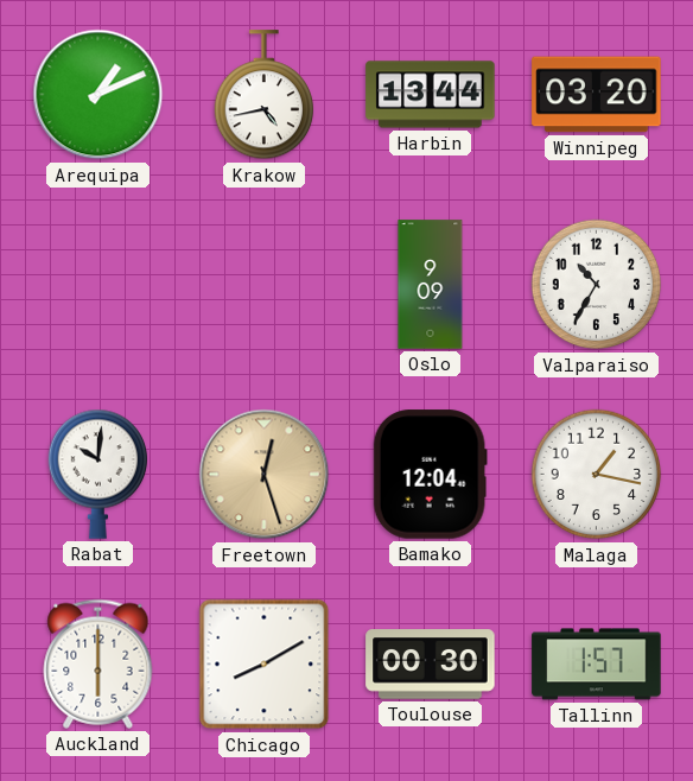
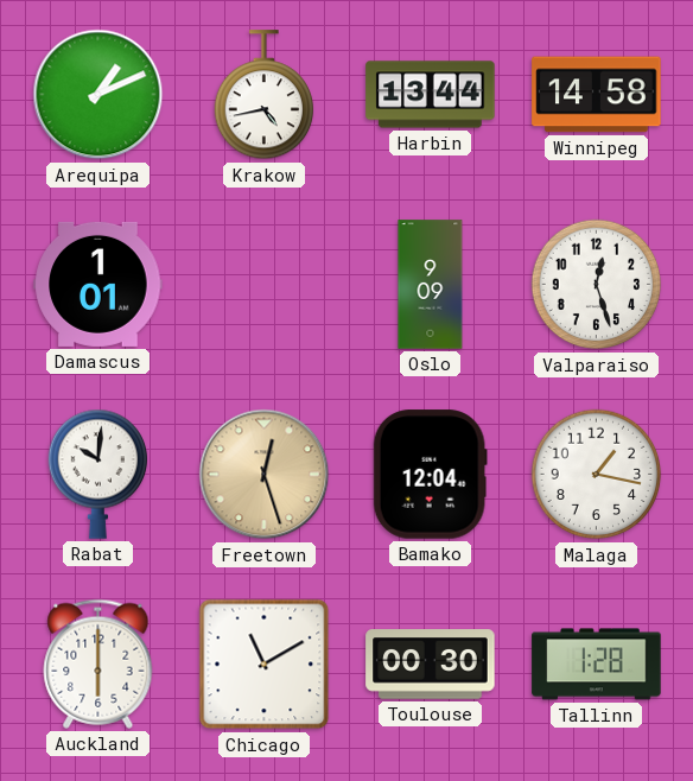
Winnipeg: 03:20 -> 14:58 (597, 95)
Damascus: none -> 1:01 (98, 284)
Valparaiso: 10:35 -> 12:27 (597, 285)
Chicago: 8:10 -> 11:10 (265, 665)
Tallinn: 1:57 -> 1:28 (597, 665)
